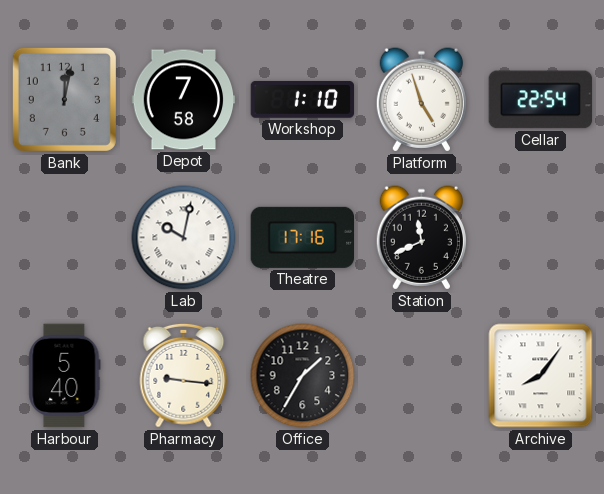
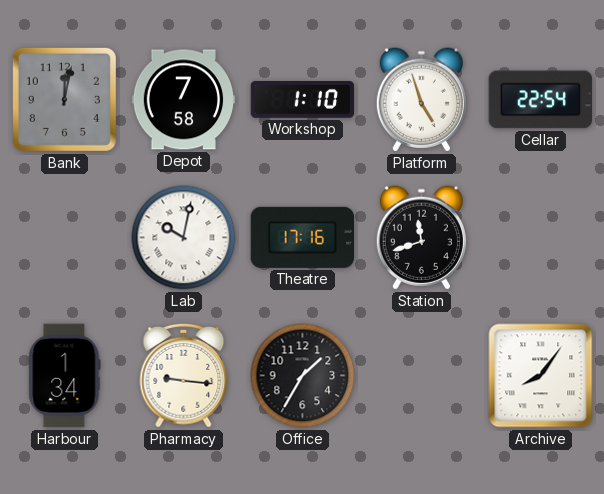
Station: 11:41 -> 11:42 (421, 238)
Harbour: 5:40 -> 1:34 (65, 376)
